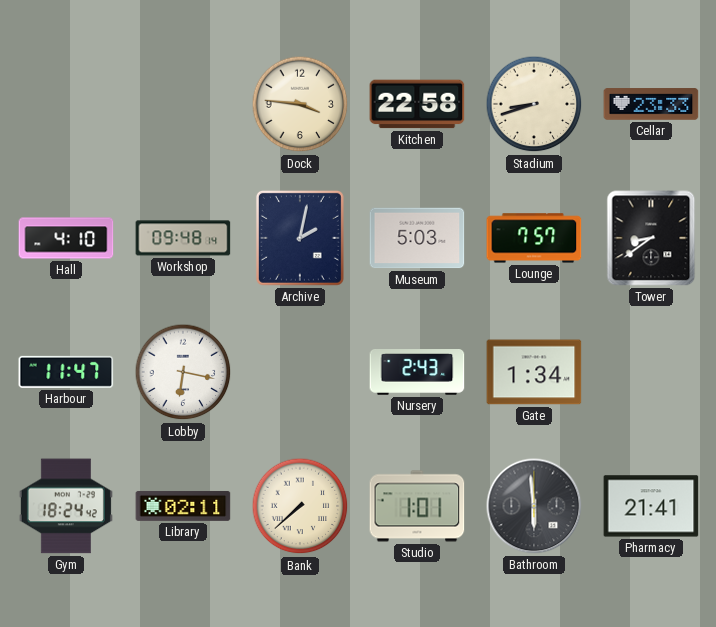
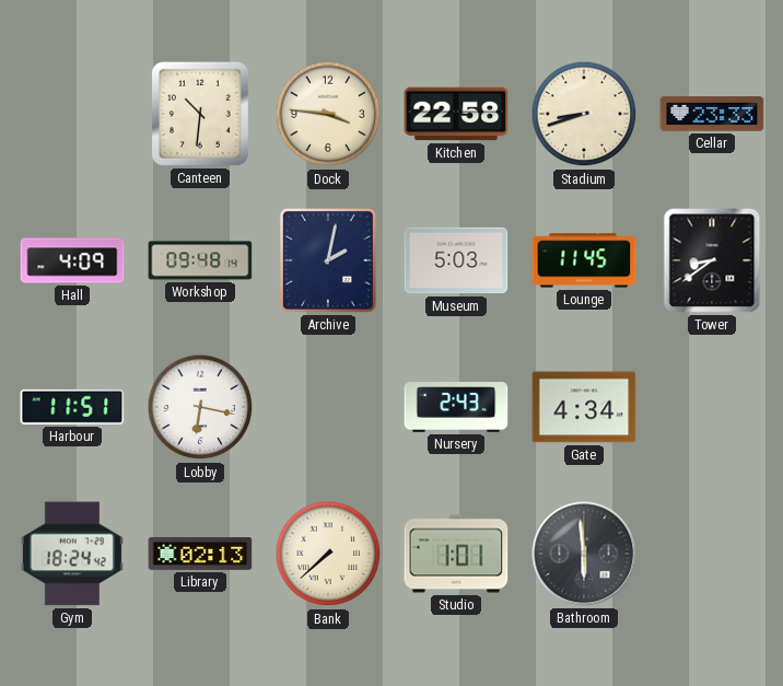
Canteen: none -> 10:31 (200, 114)
Hall: 4:10 -> 4:09 (72, 260)
Lounge: 7:57 -> 11:45 (584, 260)
Harbour: 11:47 -> 11:51 (72, 407)
Gate: 1:34 -> 4:34 (584, 407)
Library: 02:11 -> 02:13 (200, 554)
Pharmacy: 21:41 -> none (651, 506)
